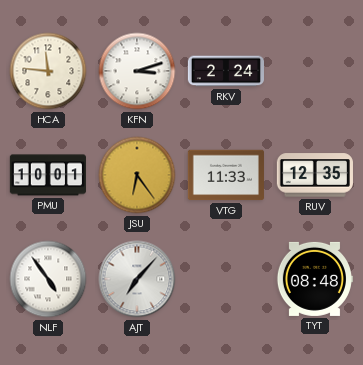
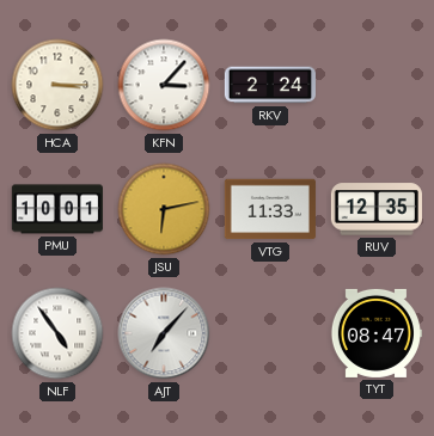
HCA: 11:46 -> 3:15 (57, 85)
KFN: 3:12 -> 3:07 (164, 85)
JSU: 6:24 -> 6:13 (164, 209)
TYT: 08:48 -> 08:47 (375, 333)
